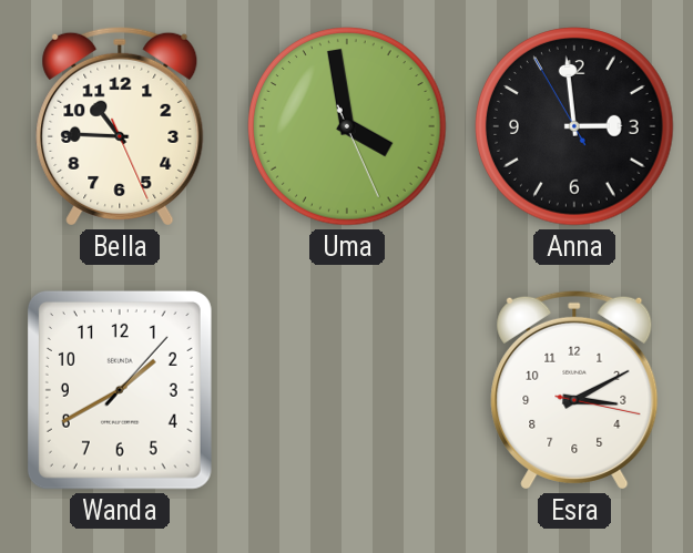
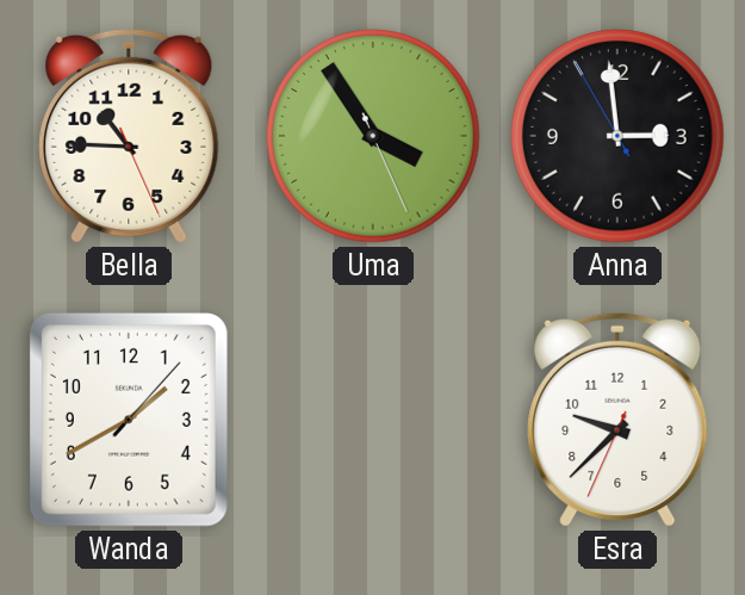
Uma: 3:58 -> 3:54 (373, 136)
Esra: 3:10 -> 9:37 (617, 420)
